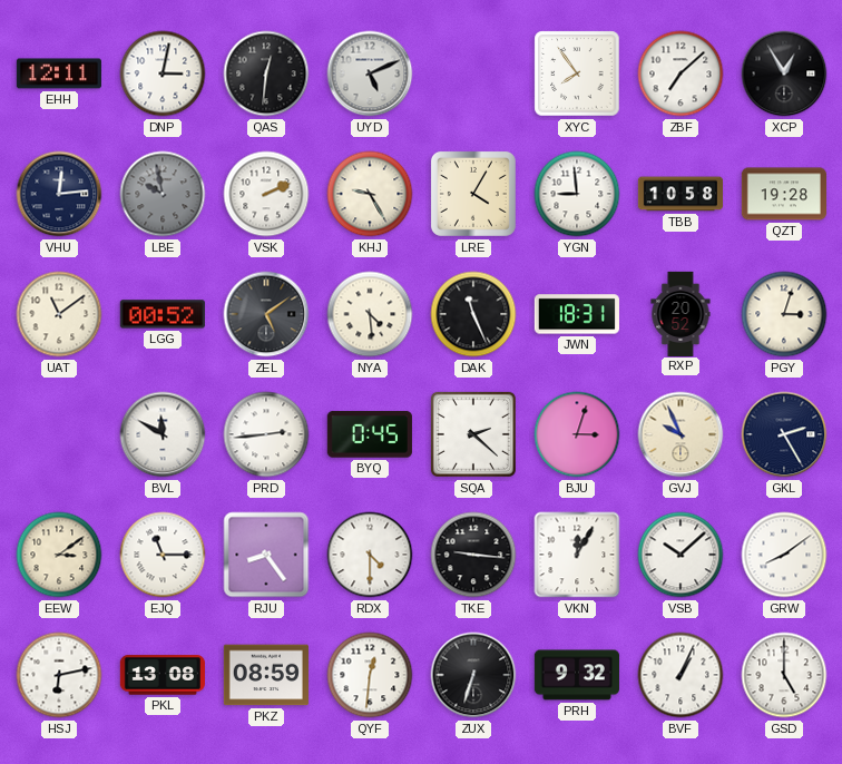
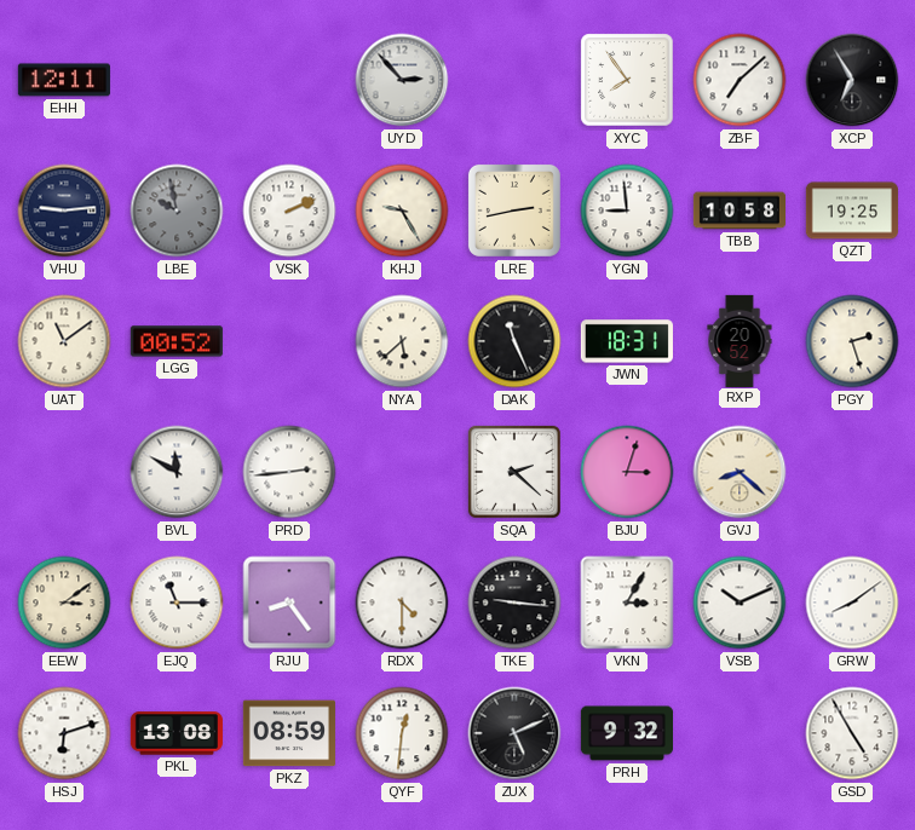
DNP: 3:02 -> none (163, 74)
QAS: 12:31 -> none (266, 74)
UYD: 5:11 -> 2:53 (402, 80)
XCP: 12:55 -> 6:55 (852, 80)
VHU: 12:14 -> 9:14 (64, 211)
LRE: 4:05 -> 2:43 (514, 211)
QZT: 19:28 -> 19:25 (852, 211)
ZEL: 5:09 -> none (266, 314)
NYA: 4:29 -> 5:38 (402, 341)
PGY: 3:03 -> 2:27 (852, 341)
BYQ: 0:45 -> none (370, 434)
GVJ: 9:56 -> 8:22 (740, 472)
GKL: 2:25 -> none (784, 434)
VKN: 12:05 -> 3:05 (627, 603)
VSB: 10:08 -> 10:11 (740, 603)
HSJ: 6:13 -> 6:12 (64, 733)
ZUX: 6:33 -> 5:11 (514, 733)
BVF: 1:04 -> none (681, 675)
GSD: 5:00 -> 4:55 (852, 733)
